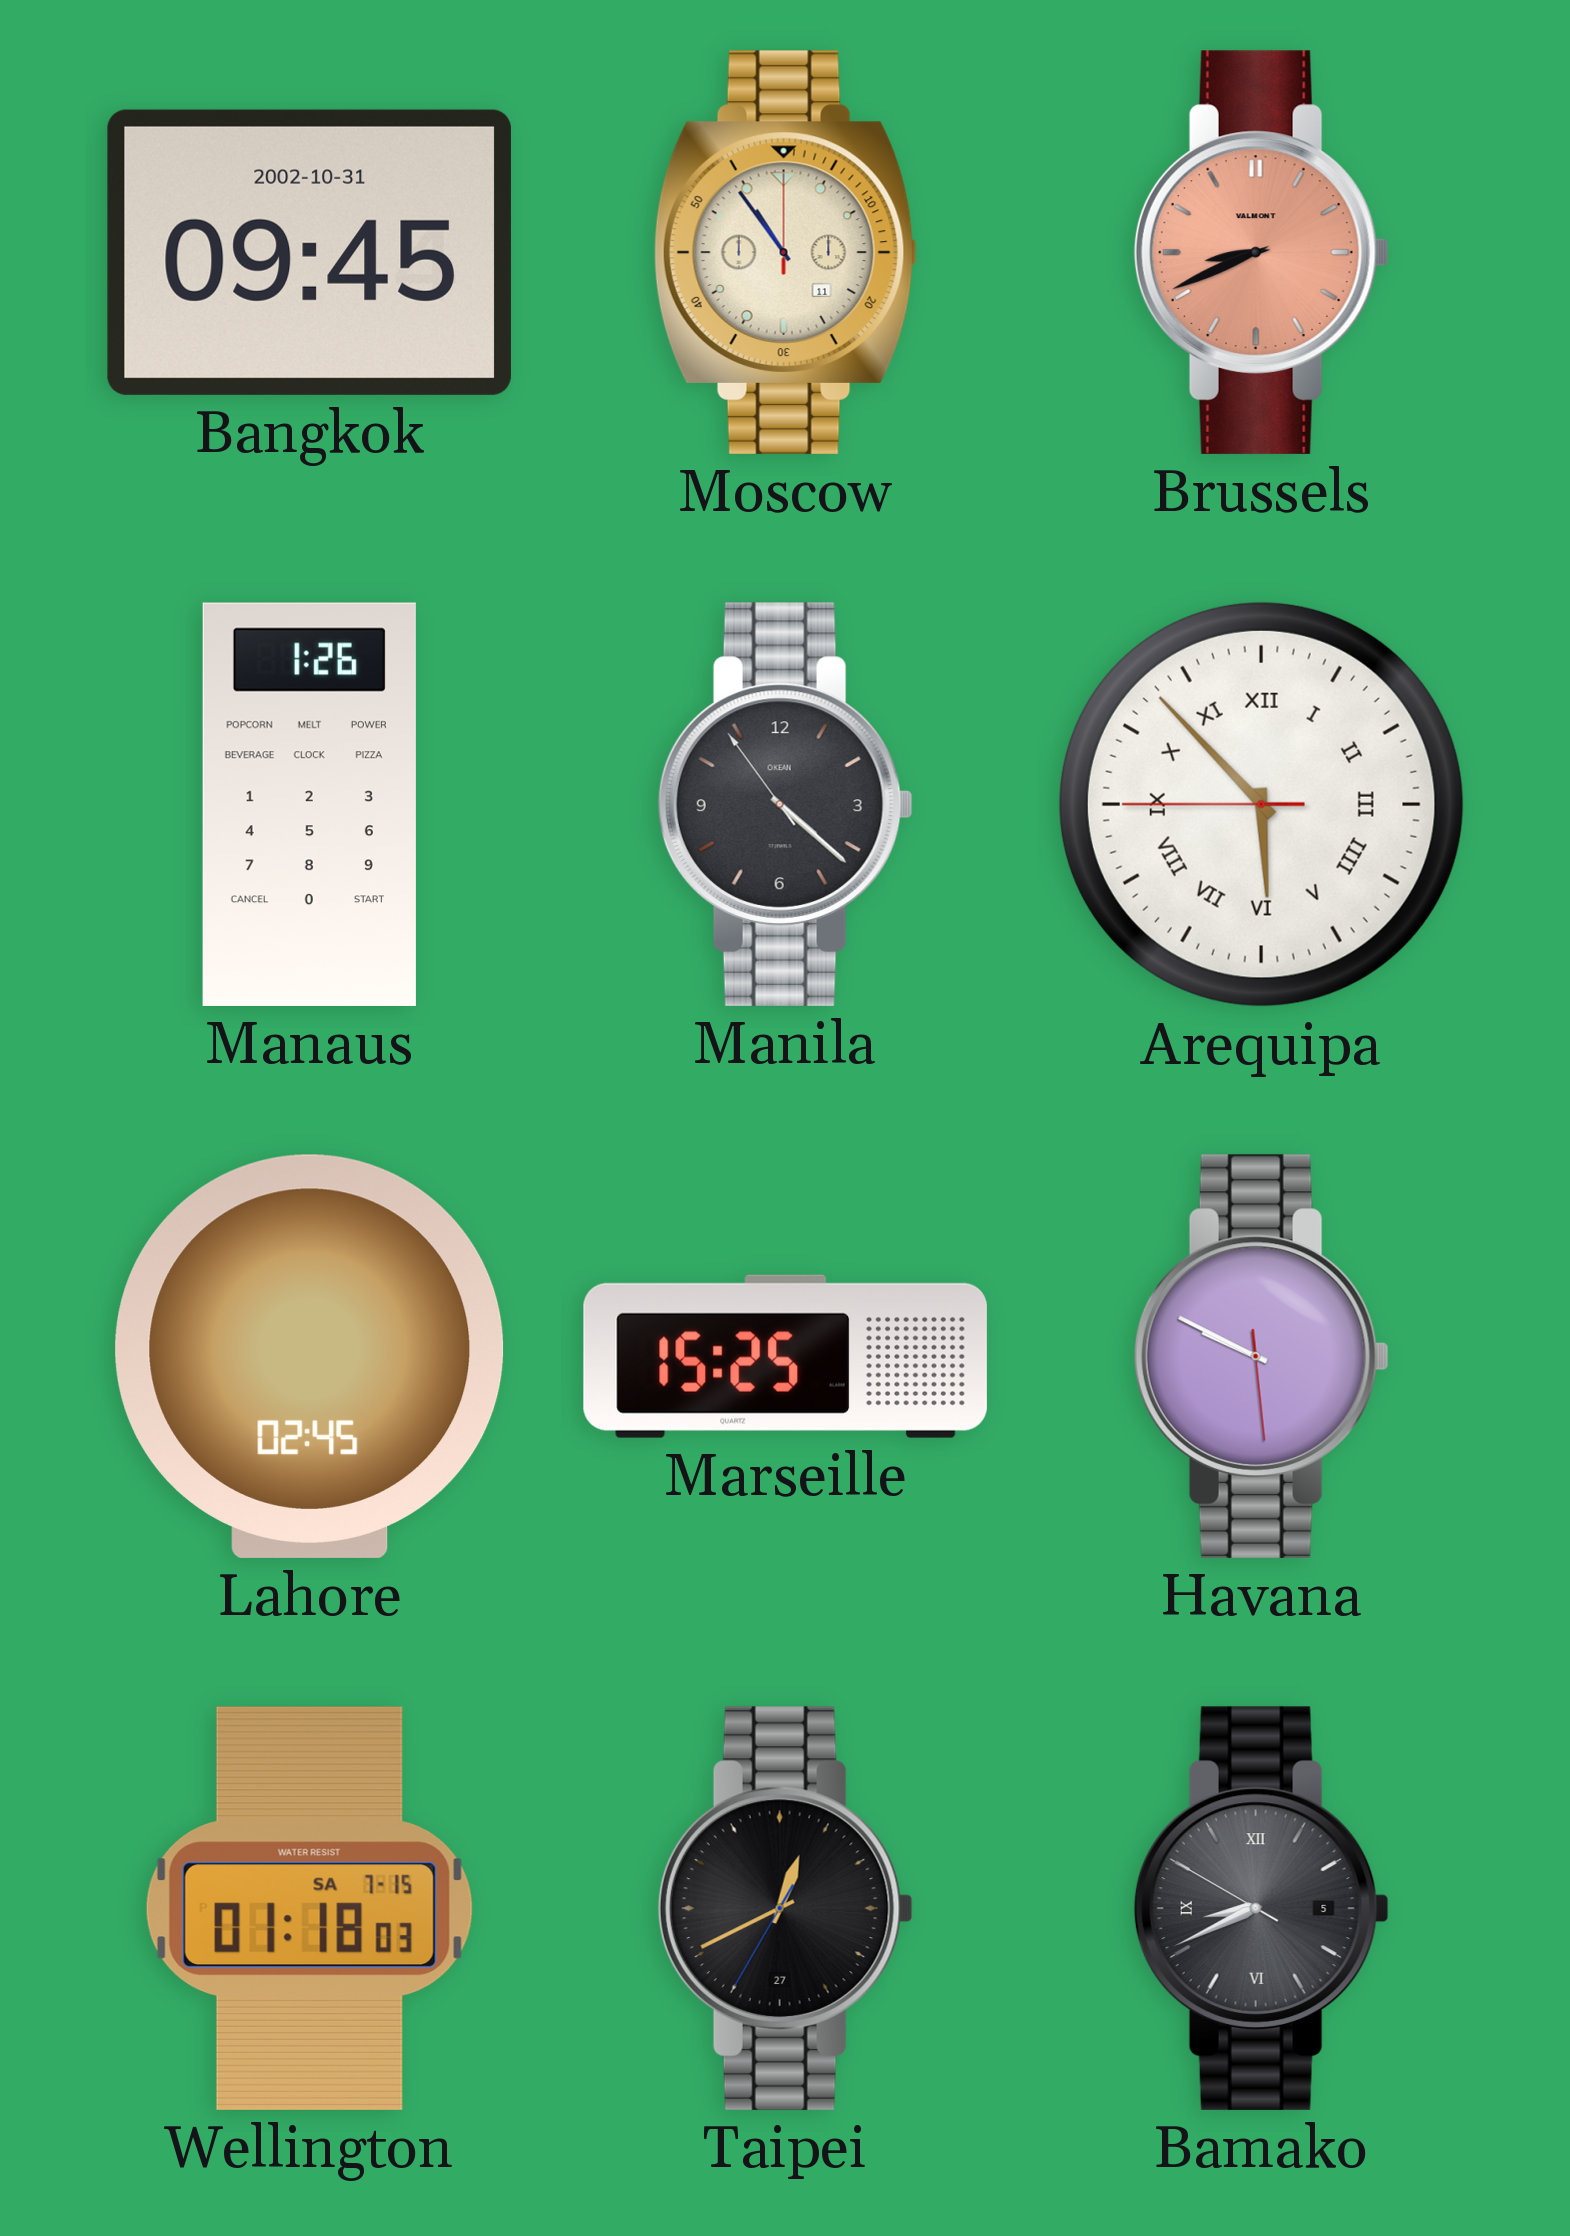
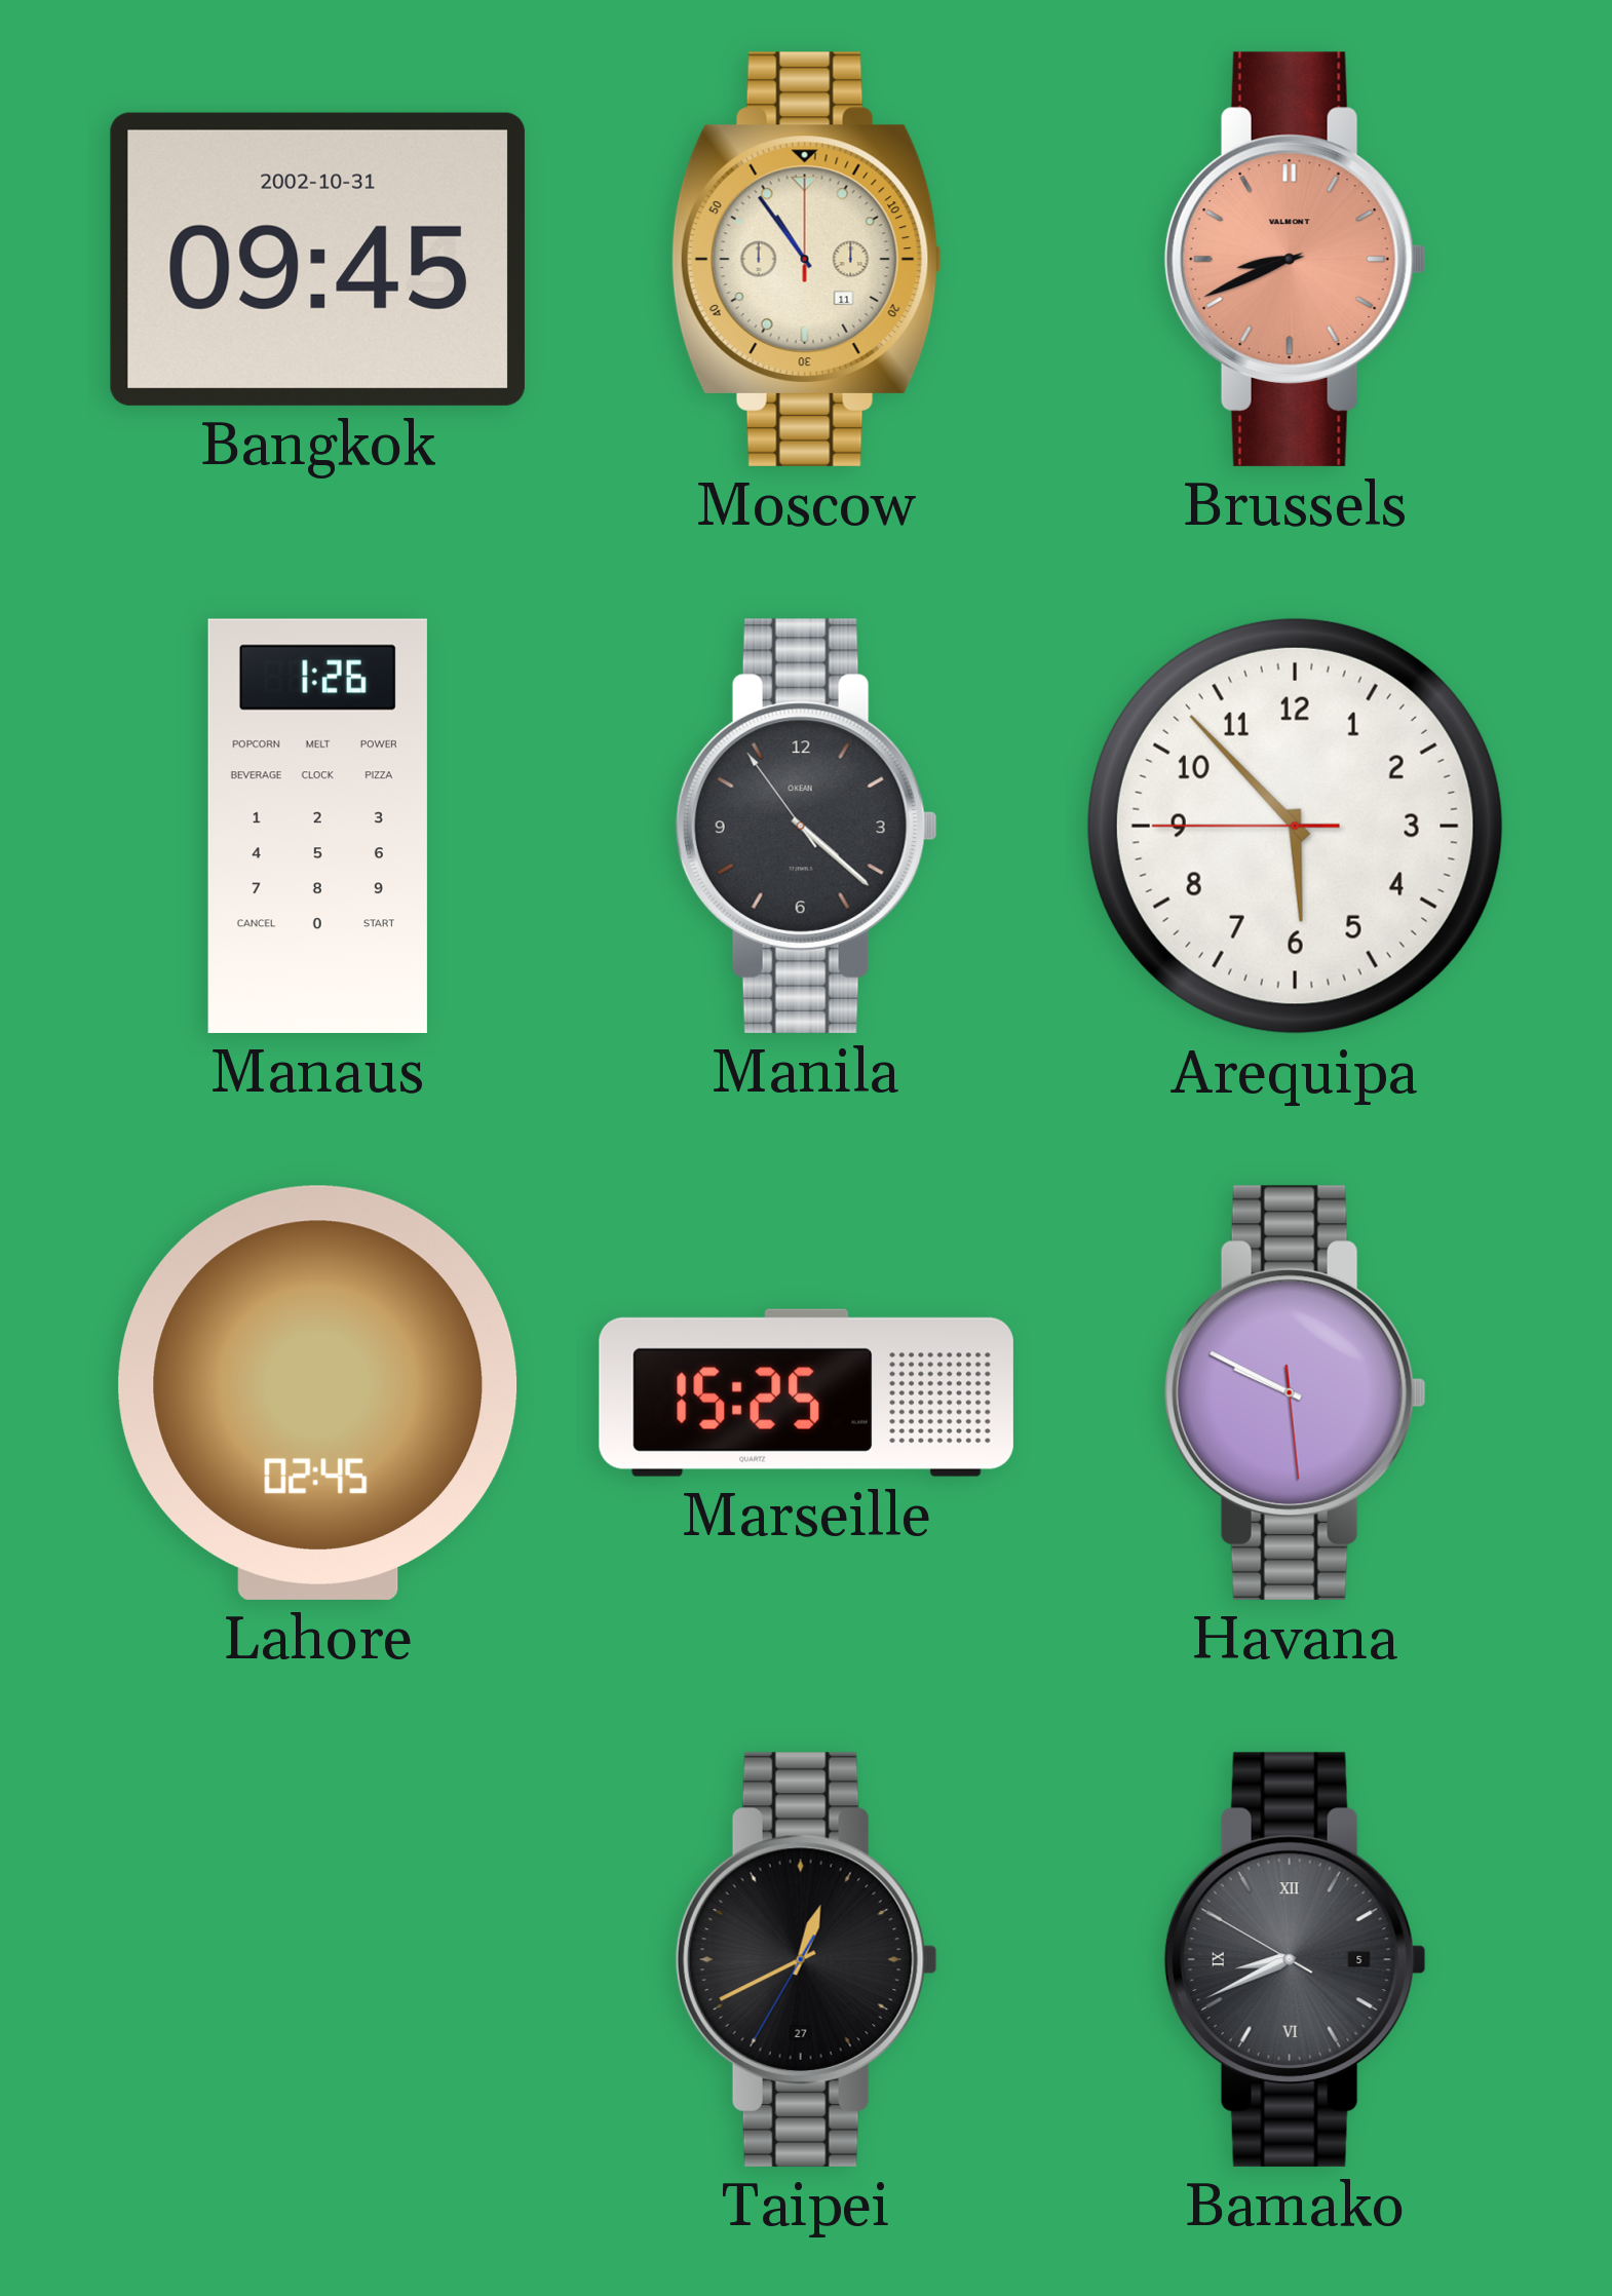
Arequipa numerals: Roman -> Arabic (1295, 826)
Wellington: 01:18 -> none (309, 1908)
